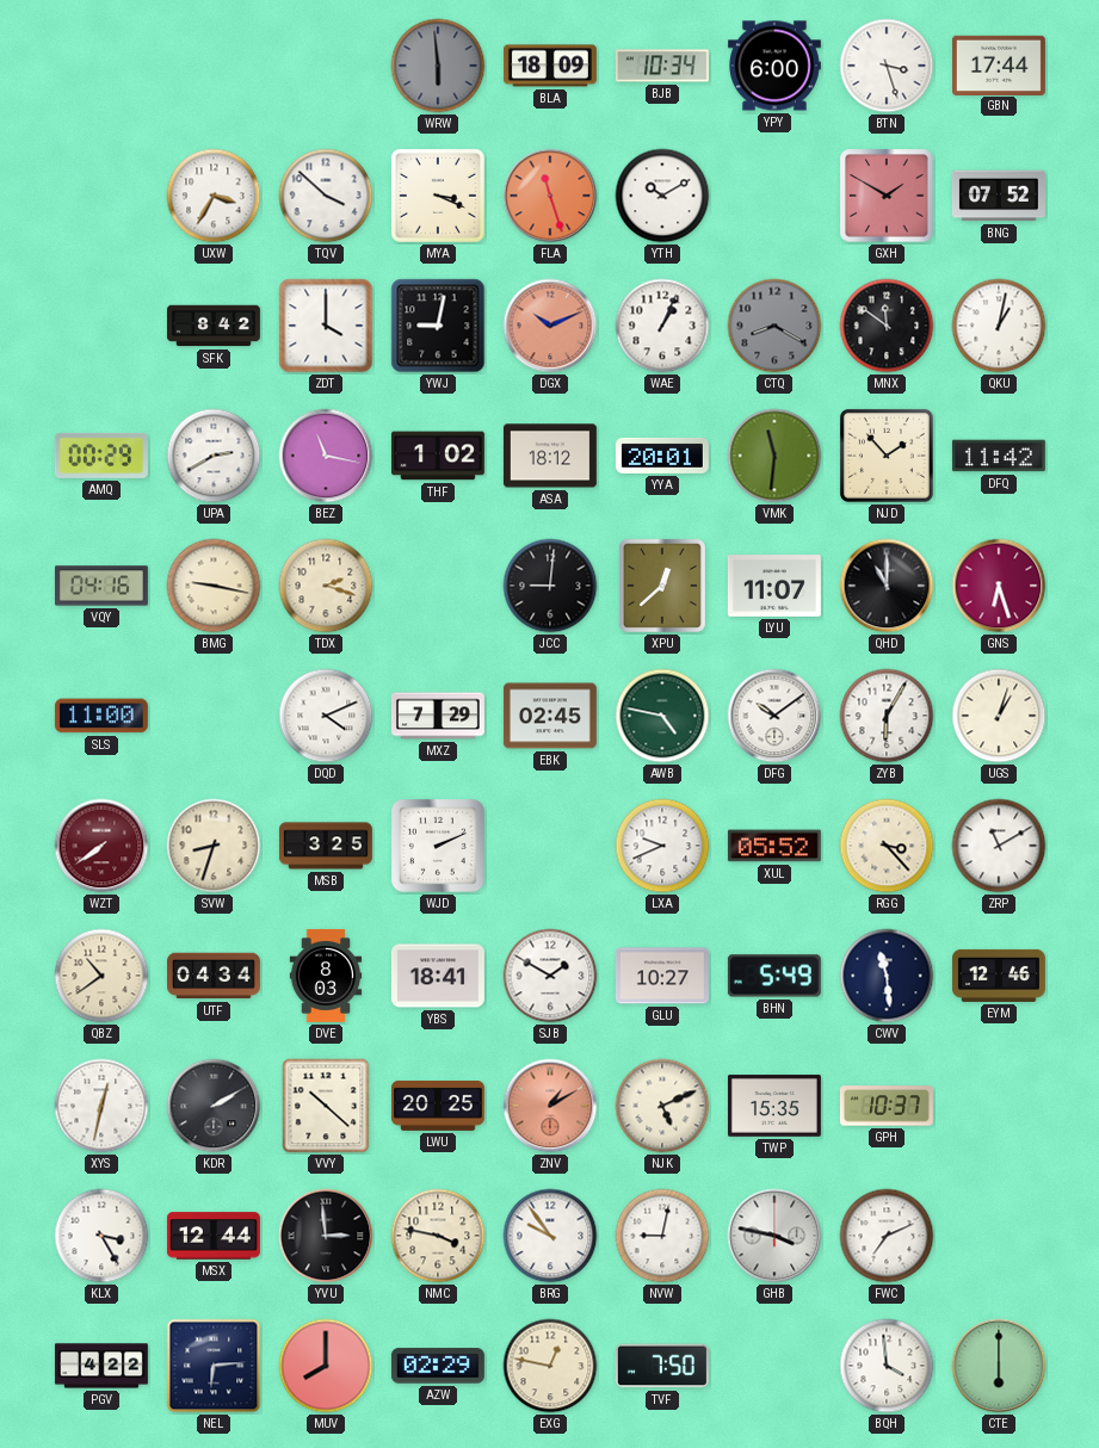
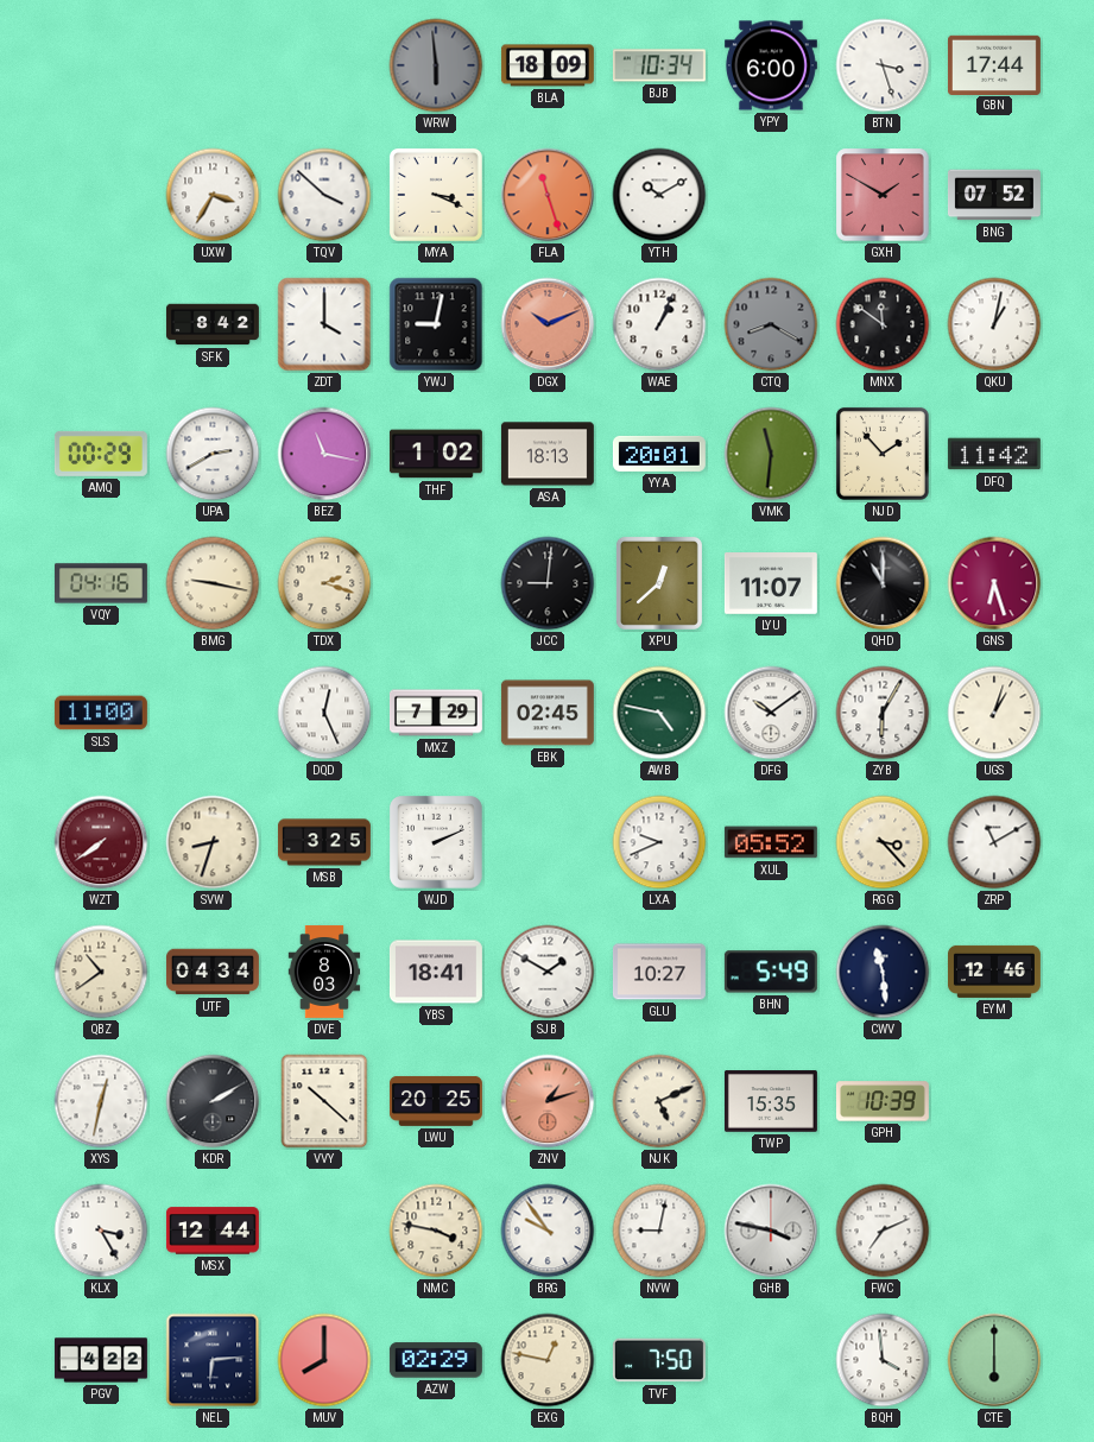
ASA: 18:12 -> 18:13 (548, 454)
DQD: 4:11 -> 12:26 (324, 713)
ZNV: 1:10 -> 1:12 (548, 1101)
GPH: 10:37 -> 10:39 (883, 1101)
YVU: 2:59 -> none (326, 1236)
